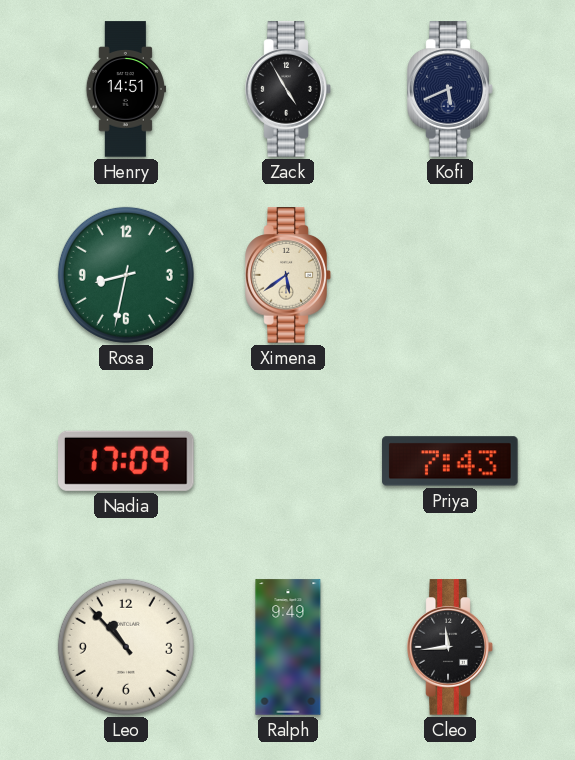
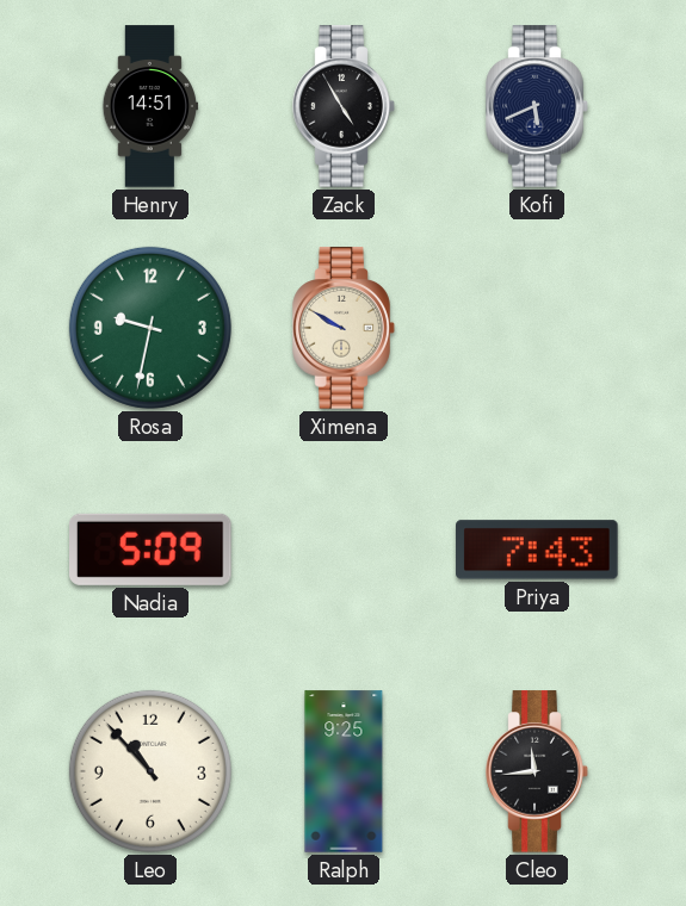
Rosa: 8:32 -> 9:32 (150, 328)
Ximena: 5:39 -> 9:50 (344, 328)
Nadia: 17:09 -> 5:09 (152, 550)
Ralph: 9:49 -> 9:25 (344, 771)
